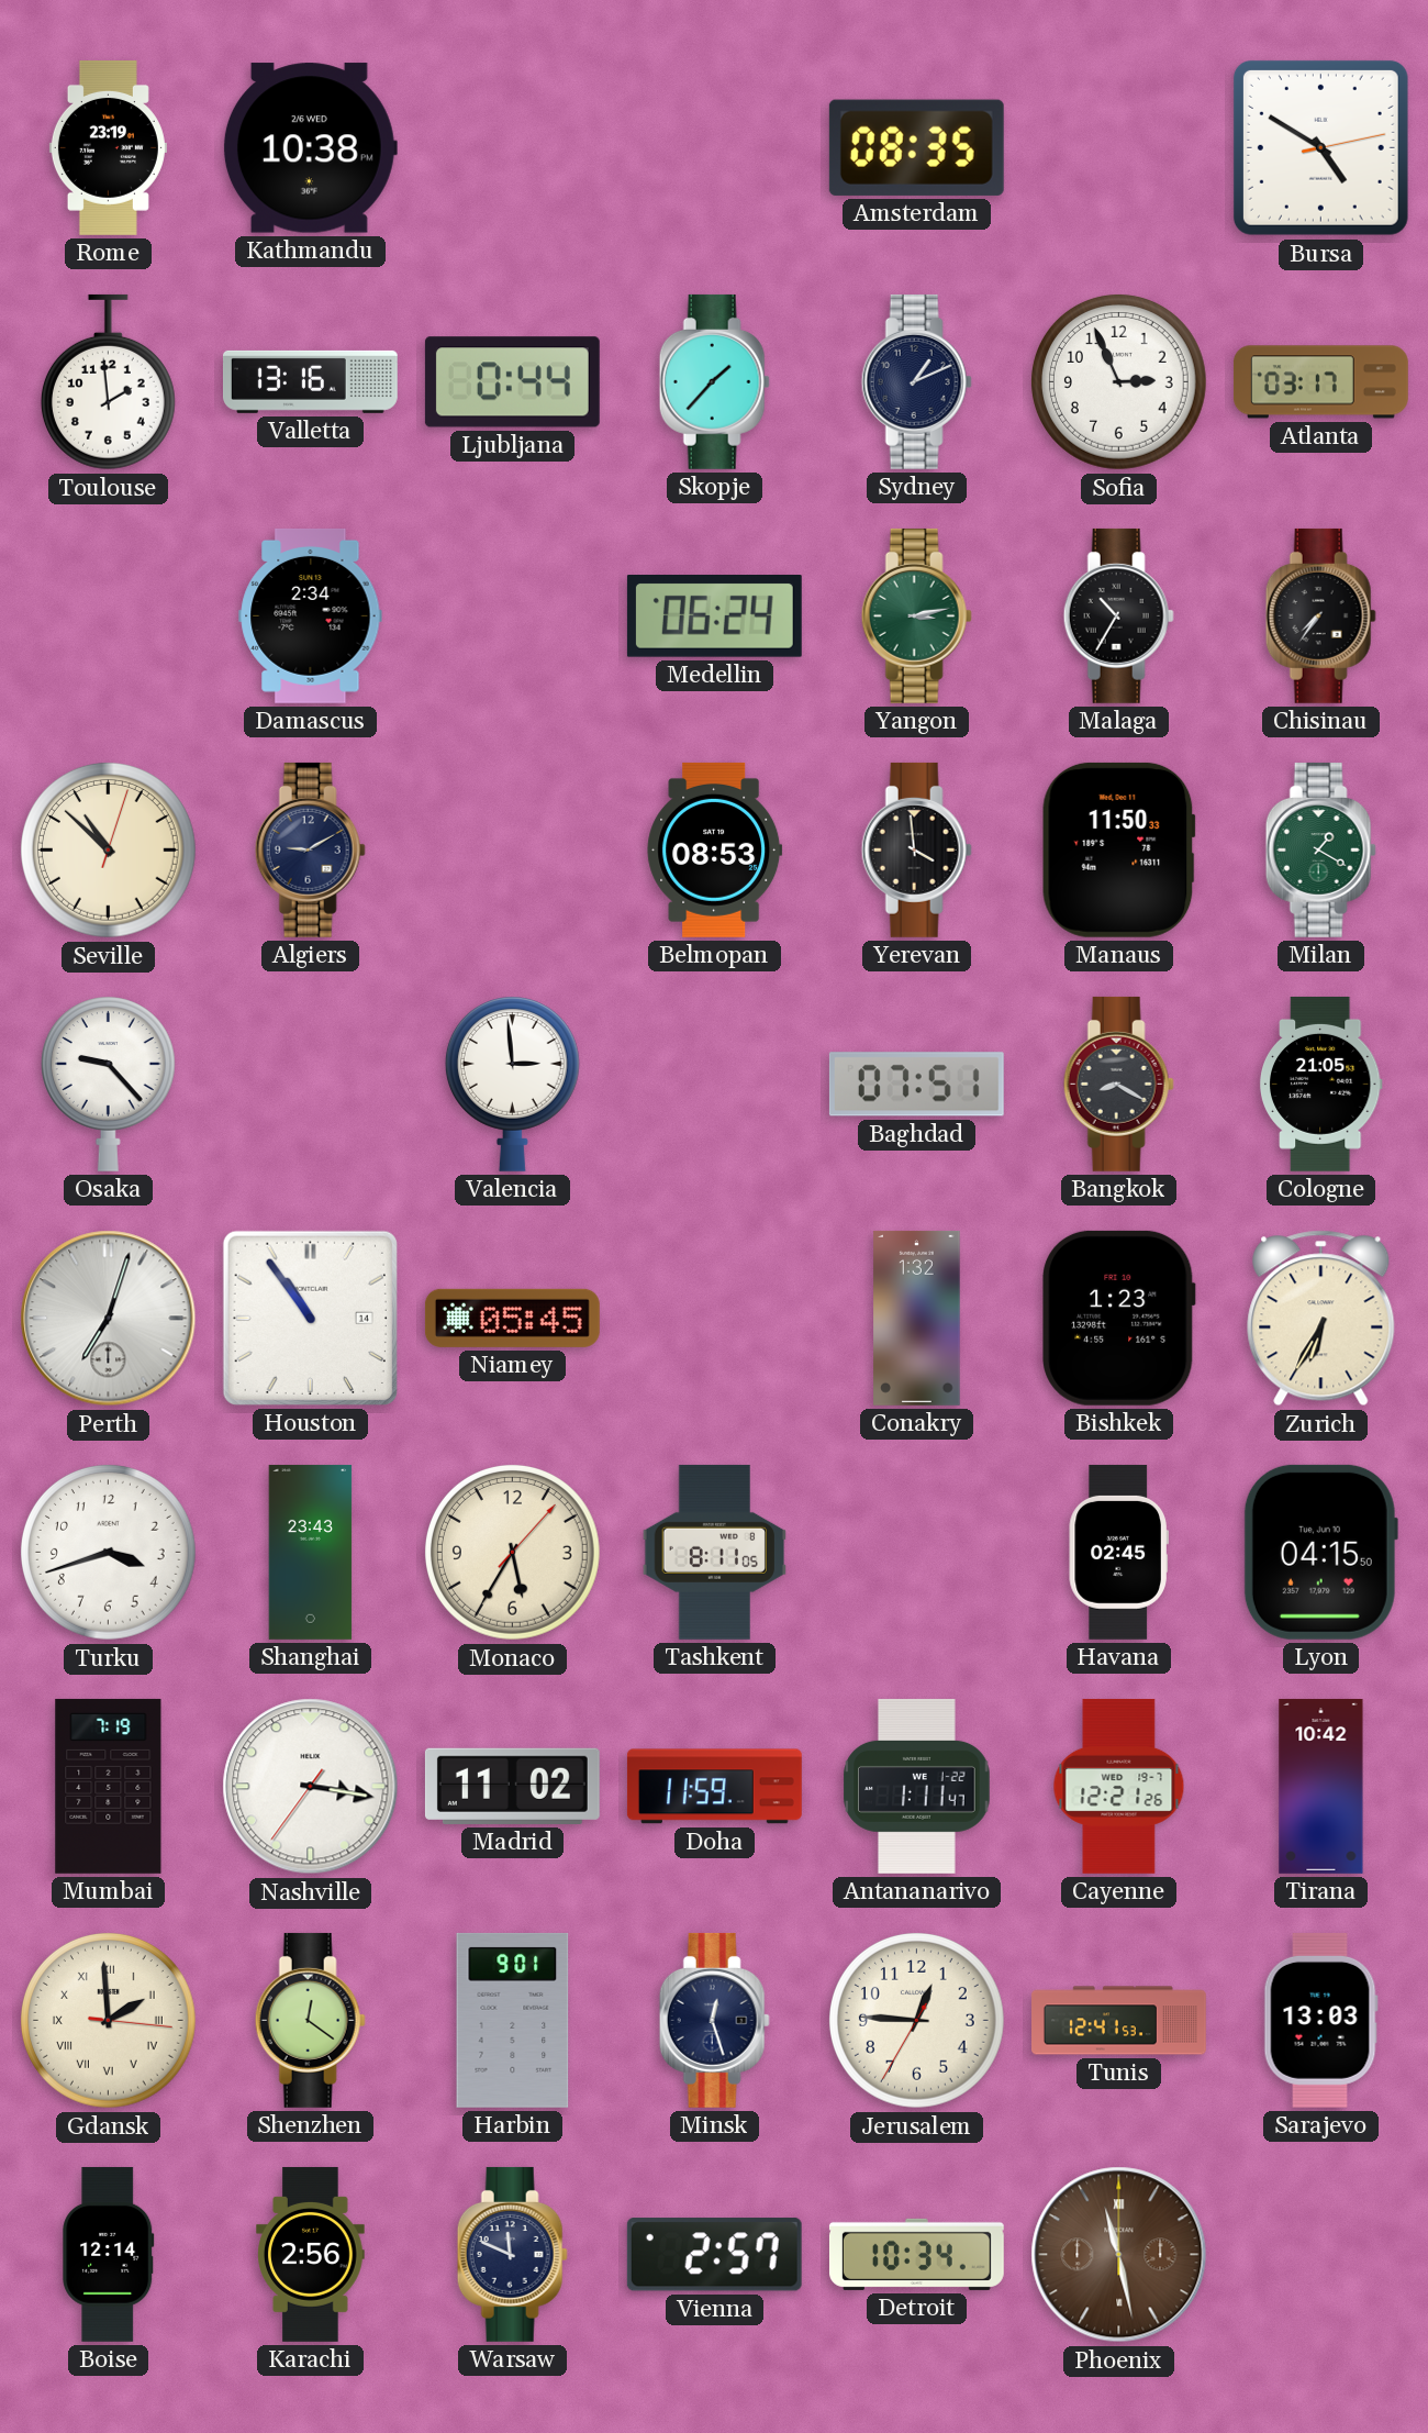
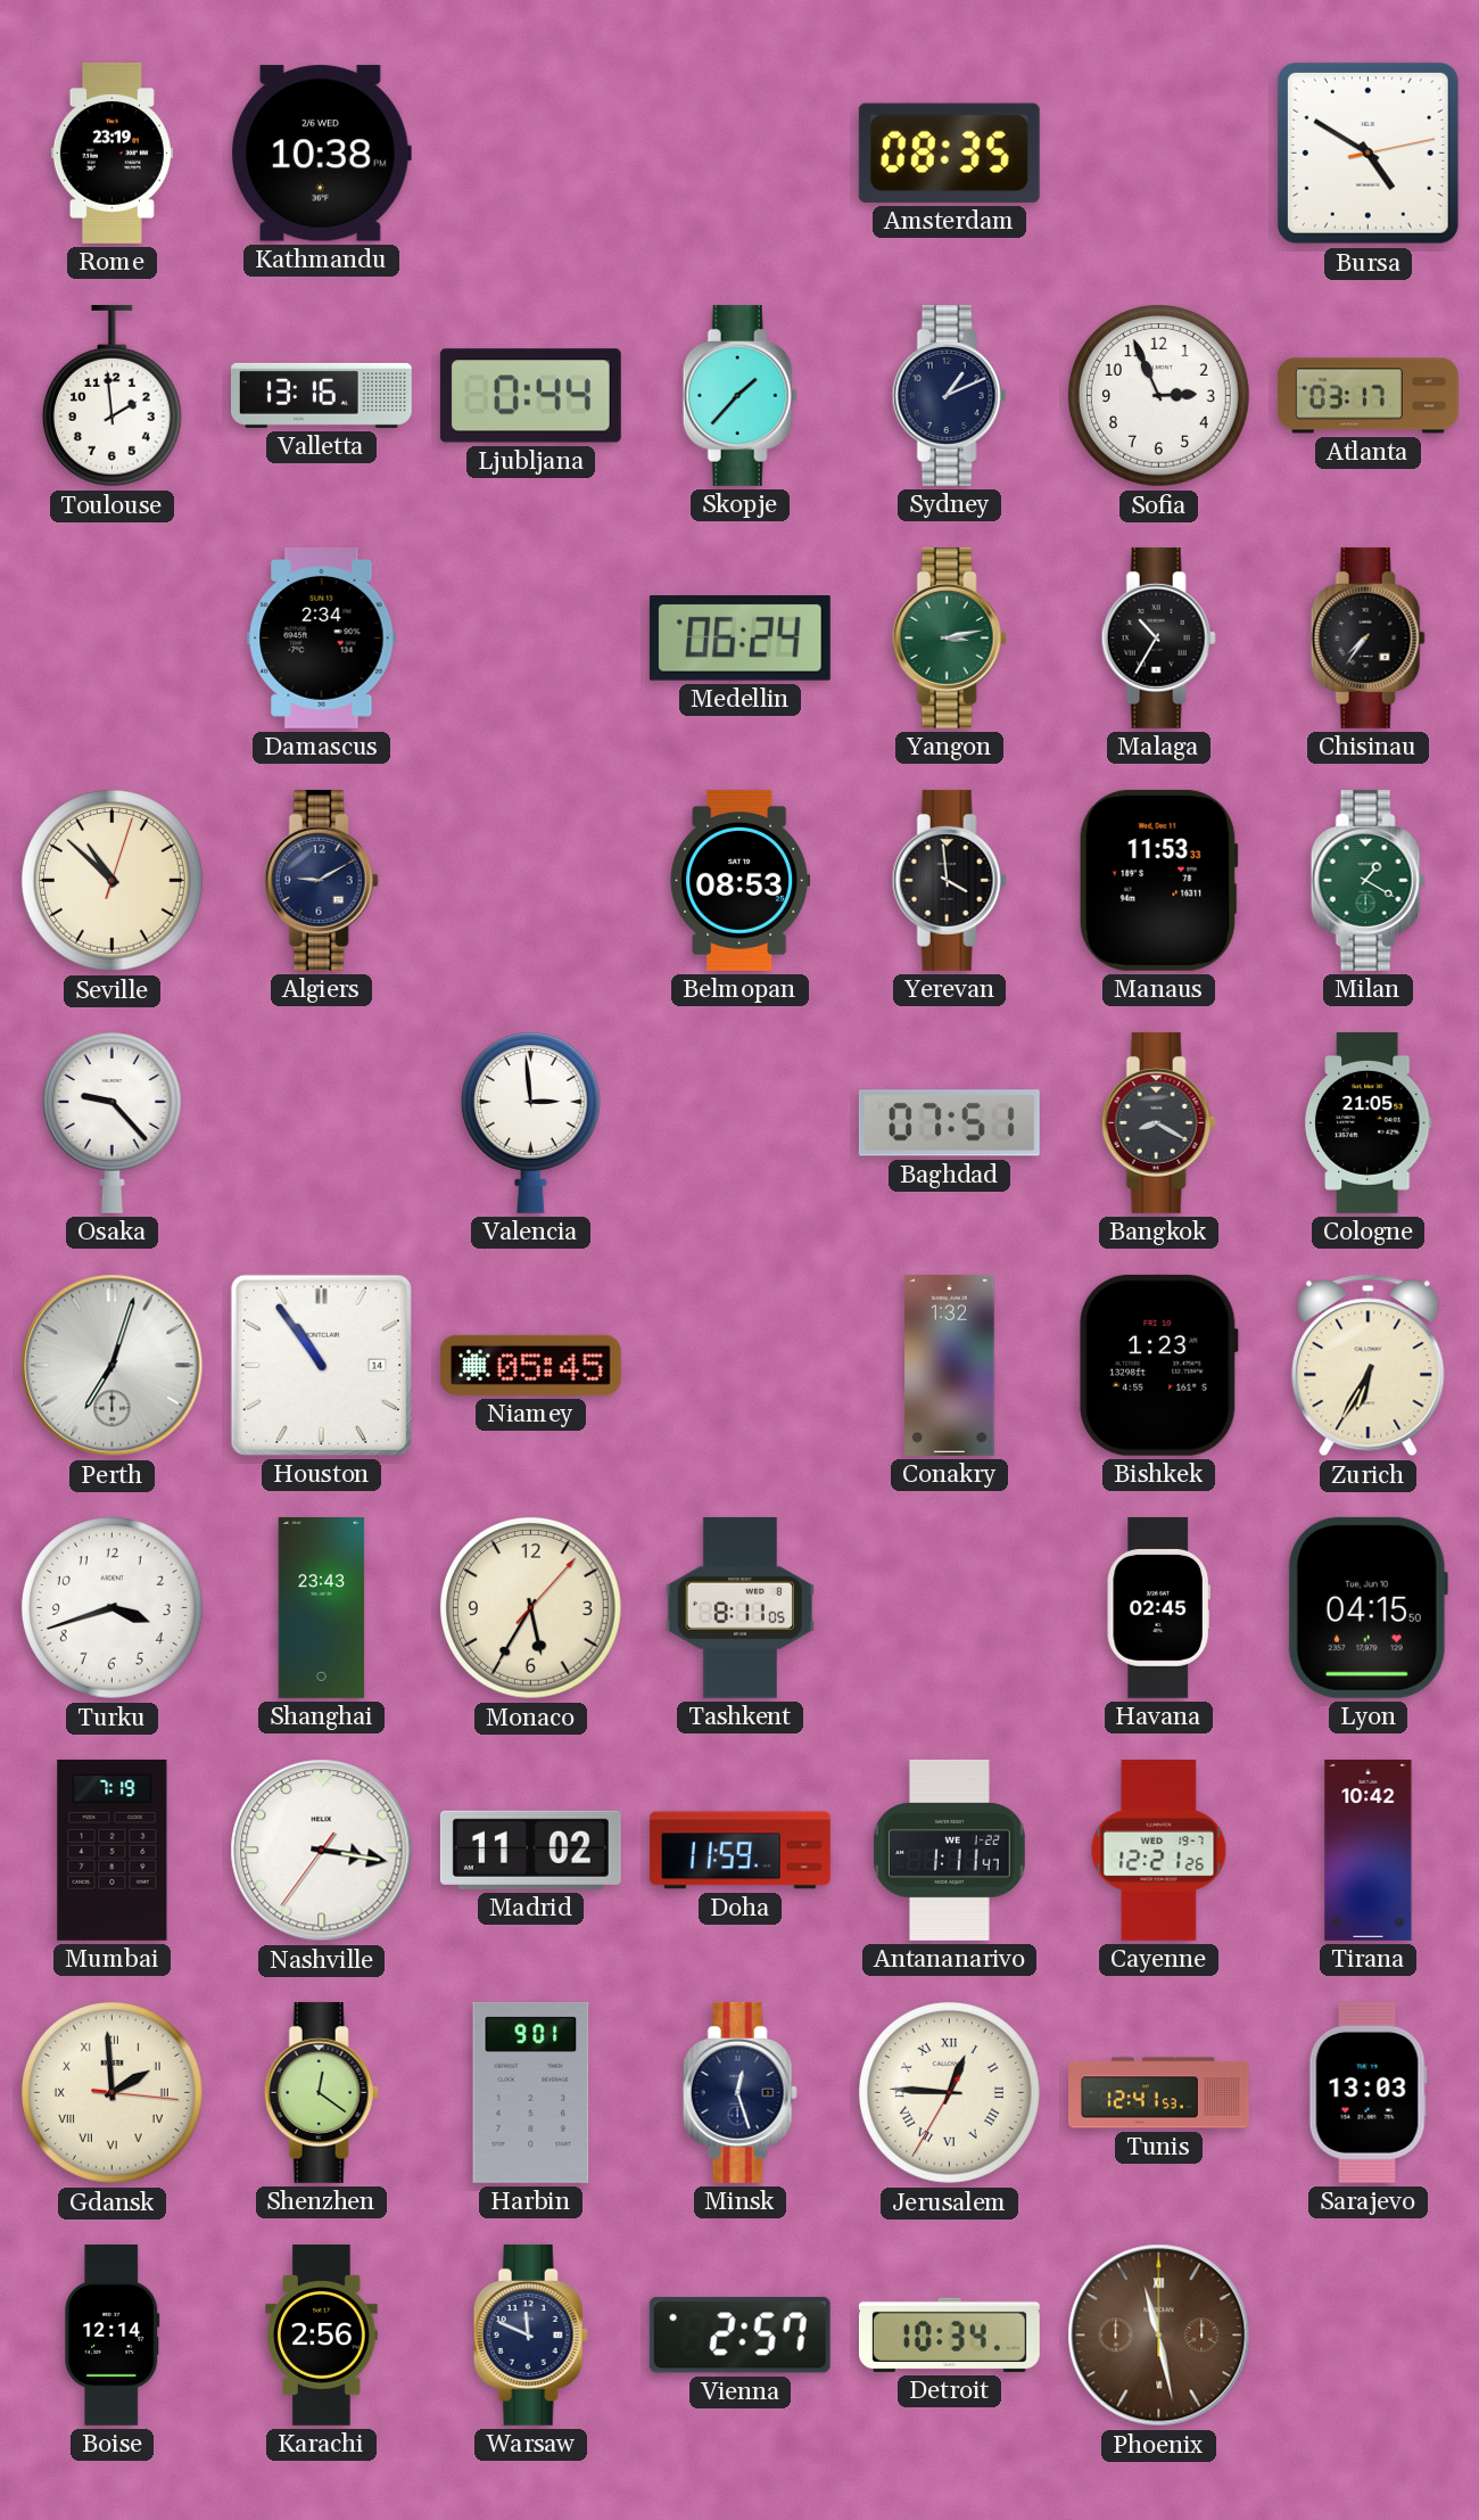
Manaus: 11:50 -> 11:53 (1158, 880)
Jerusalem numerals: Arabic -> Roman (950, 2093)
